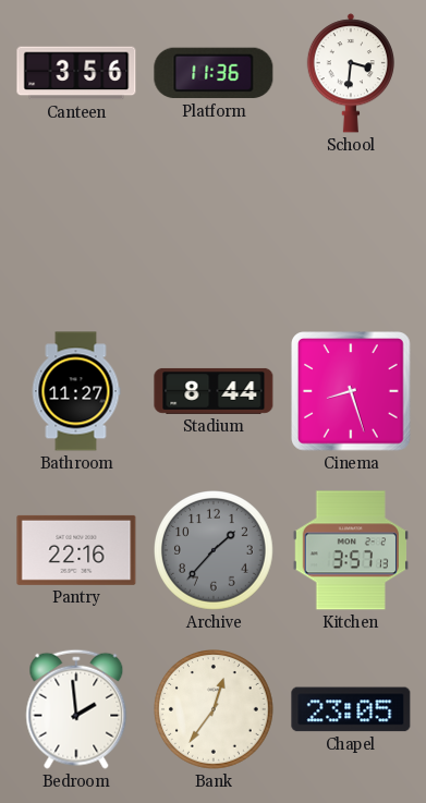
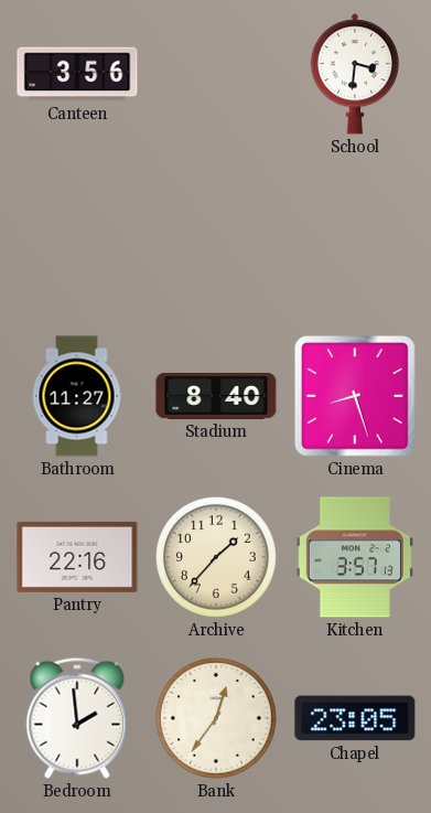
Platform: 11:36 -> none (214, 73)
Stadium: 8:44 -> 8:40 (216, 396)
Archive dial: grey -> cream (217, 558)
